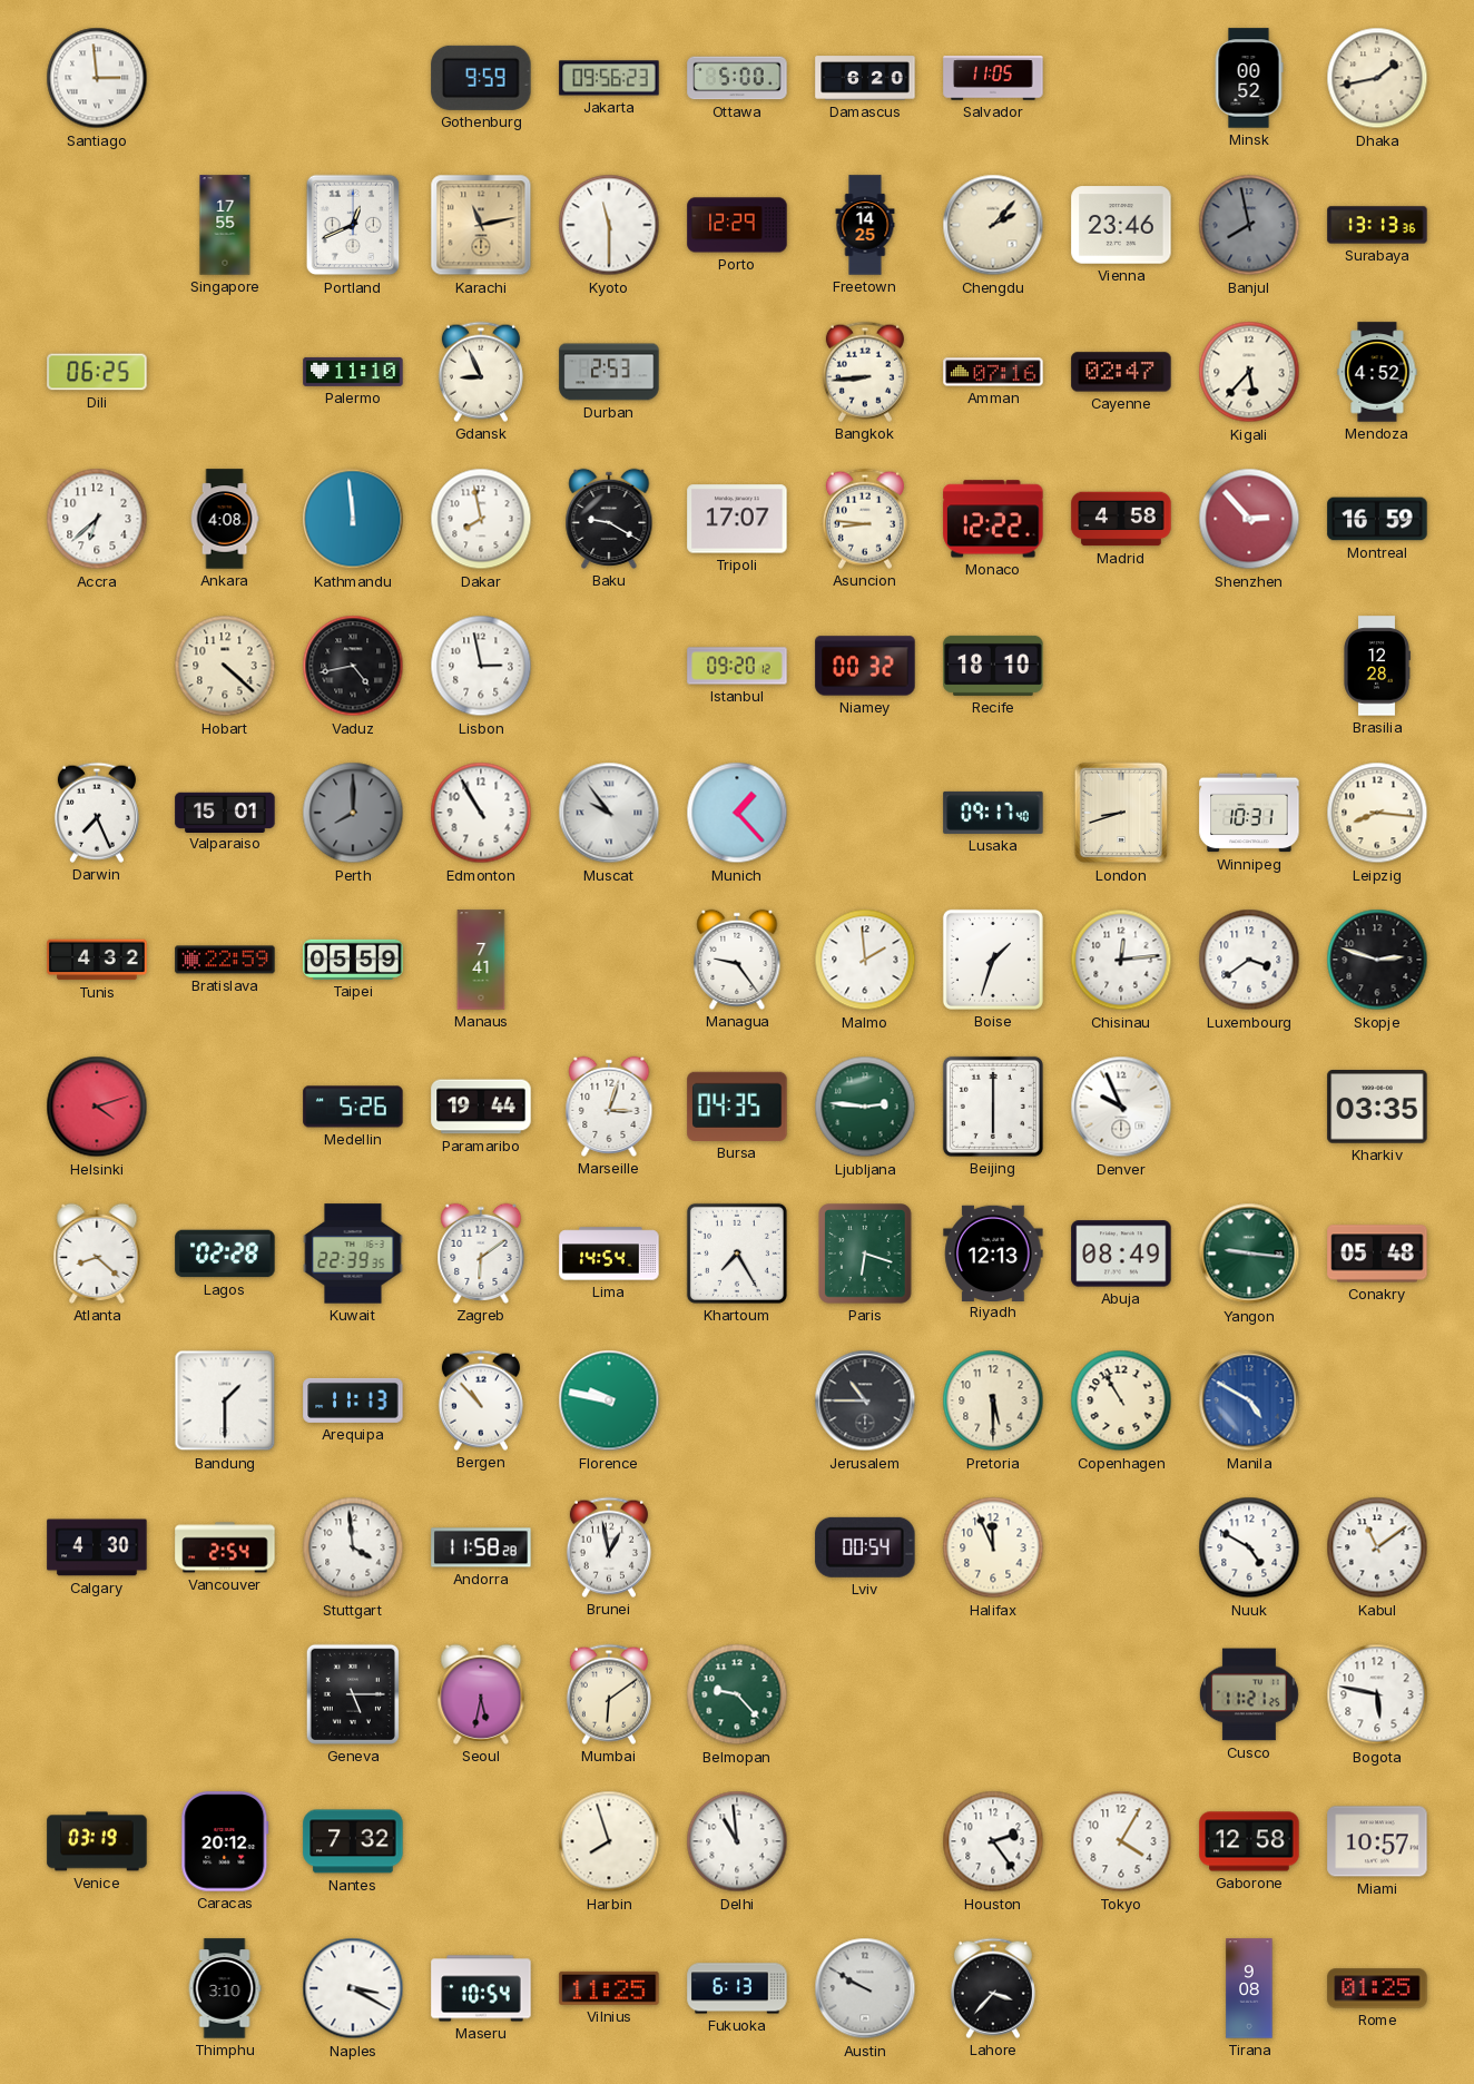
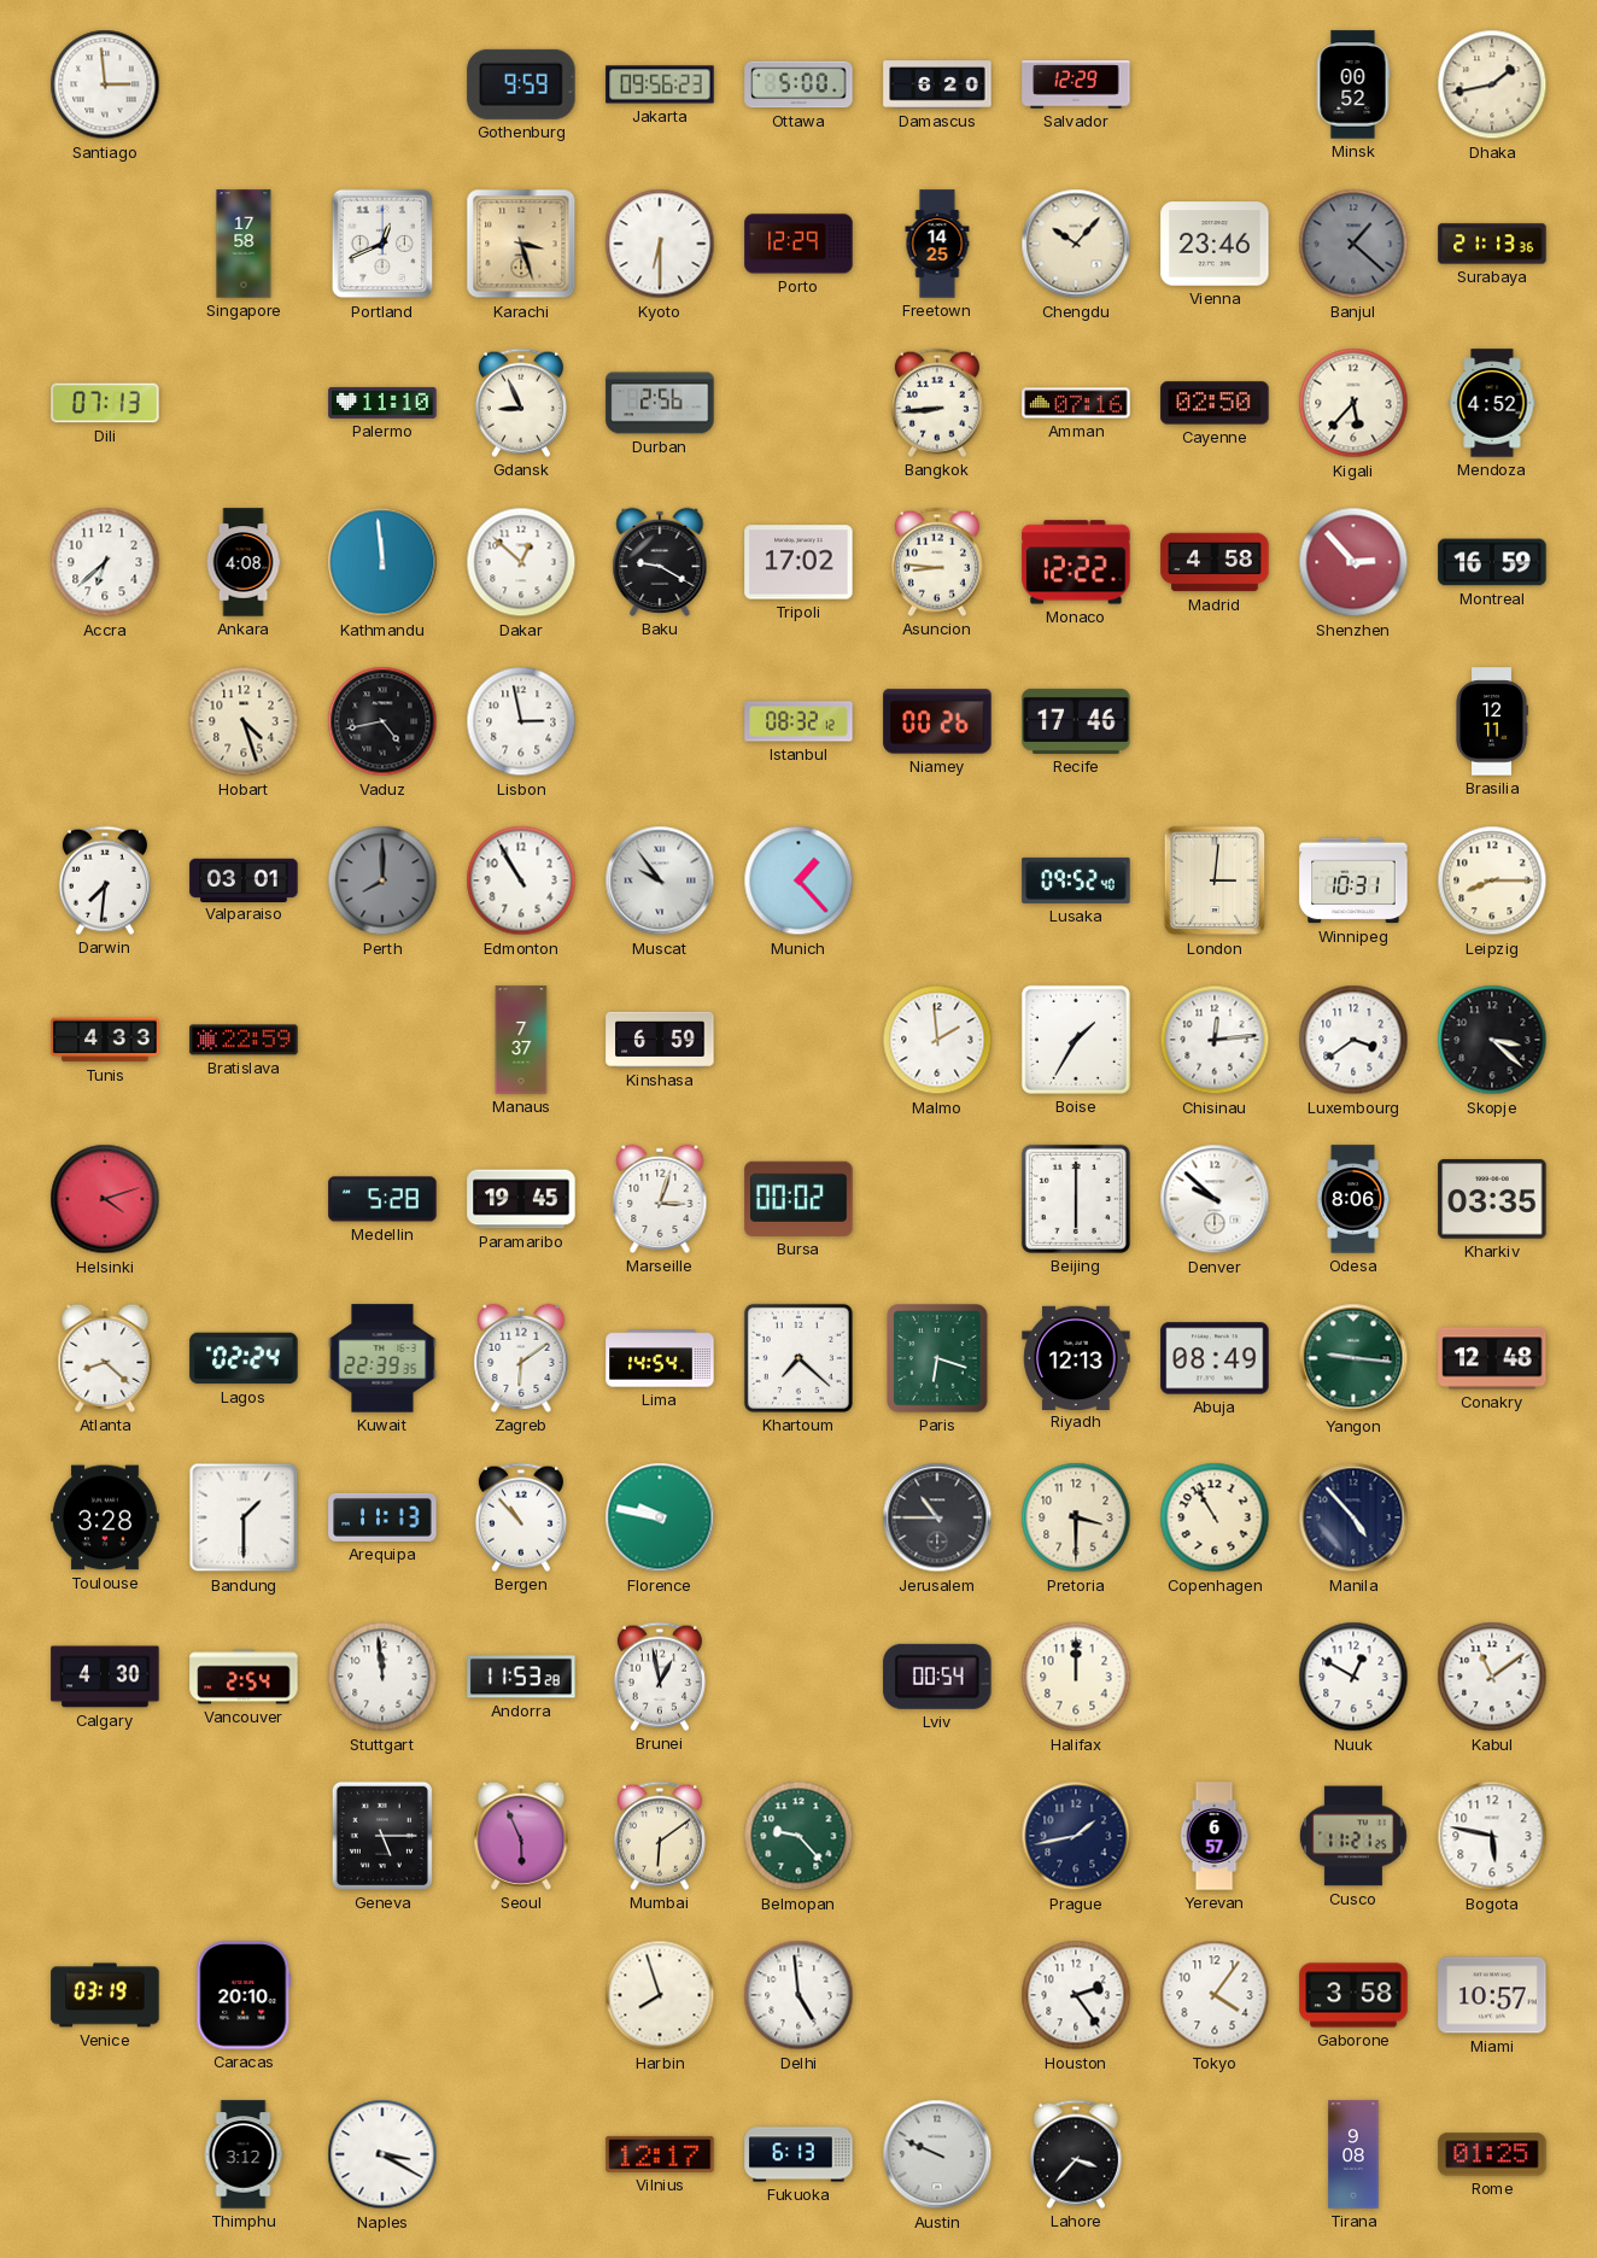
Salvador: 11:05 -> 12:29 (1076, 84)
Singapore: 17:55 -> 17:58 (244, 244)
Karachi: 11:13 -> 3:27 (521, 244)
Kyoto: 11:30 -> 6:30 (660, 244)
Chengdu: 2:07 -> 10:07 (1076, 244)
Banjul: 7:58 -> 1:22 (1353, 244)
Surabaya: 13:13 -> 21:13 (1492, 244)
Dili: 06:25 -> 07:13 (105, 403)
Durban: 2:53 -> 2:56 (660, 403)
Cayenne: 02:47 -> 02:50 (1215, 403)
Dakar: 7:58 -> 12:52 (521, 562)
Tripoli: 17:07 -> 17:02 (799, 562)
Hobart: 4:22 -> 4:27 (244, 721)
Istanbul: 09:20 -> 08:32 (799, 721)
Niamey: 00:32 -> 00:26 (937, 721)
Recife: 18:10 -> 17:46 (1076, 721)
Brasilia: 12:28 -> 12:11 (1492, 721)
Darwin: 7:26 -> 7:31 (105, 881)
Valparaiso: 15:01 -> 03:01 (244, 879)
Lusaka: 09:17 -> 09:52 (1076, 881)
London: 8:42 -> 3:01 (1215, 881)
Leipzig: 8:16 -> 8:15 (1492, 881)
Tunis: 4:32 -> 4:33 (105, 1040)
Taipei: 05:59 -> none (353, 960)
Manaus: 7:41 -> 7:37 (521, 1040)
Kinshasa: none -> 6:59 (660, 1040)
Managua: 9:24 -> none (737, 960)
Boise: 1:33 -> 1:35 (1076, 1040)
Skopje: 2:48 -> 3:22 (1492, 1040)
Medellin: 5:26 -> 5:28 (382, 1199)
Paramaribo: 19:44 -> 19:45 (521, 1199)
Bursa: 04:35 -> 00:02 (799, 1199)
Ljubljana: 2:46 -> none (865, 1107)
Denver: 9:56 -> 9:52 (1215, 1199)
Odesa: none -> 8:06 (1353, 1199)
Lagos: 02:28 -> 02:24 (244, 1358)
Khartoum: 7:25 -> 7:22 (799, 1358)
Conakry: 05:48 -> 12:48 (1492, 1358)
Toulouse: none -> 3:28 (105, 1517)
Pretoria: 5:30 -> 3:30 (1076, 1517)
Manila: 4:50 -> 4:53 (1353, 1517)
Manila dial: blue -> navy (1353, 1517)
Stuttgart: 3:59 -> 11:59 (382, 1677)
Andorra: 11:58 -> 11:53 (521, 1677)
Halifax: 11:56 -> 12:00 (1076, 1677)
Nuuk: 4:50 -> 12:50 (1353, 1677)
Seoul: 5:32 -> 5:56 (521, 1836)
Prague: none -> 1:43 (1076, 1836)
Yerevan: none -> 6:57 (1215, 1836)
Caracas: 20:12 -> 20:10 (244, 1995)
Nantes: 7:32 -> none (353, 1841)
Delhi: 10:59 -> 4:59 (799, 1995)
Tokyo: 4:05 -> 4:06 (1215, 1995)
Gaborone: 12:58 -> 3:58 (1353, 1995)
Thimphu: 3:10 -> 3:12 (244, 2154)
Maseru: 10:54 -> none (481, 1988)
Vilnius: 11:25 -> 12:17 (660, 2154)
Austin: 9:50 -> 9:49 (937, 2154)
